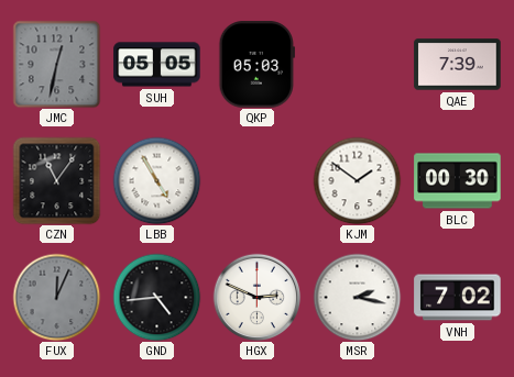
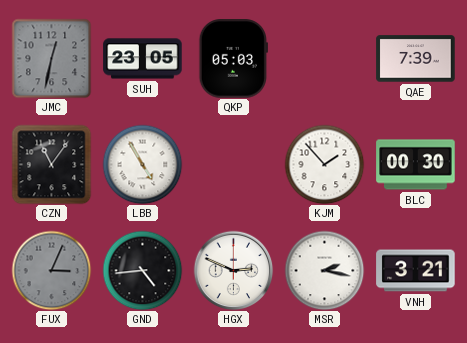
SUH: 05:05 -> 23:05 (143, 59)
KJM: 1:51 -> 1:53 (324, 164)
FUX: 12:04 -> 3:04 (51, 270)
VNH: 7:02 -> 3:21 (416, 271)
